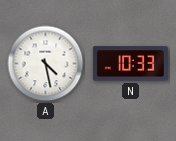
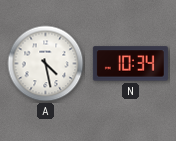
N: 10:33 -> 10:34 (130, 64)
